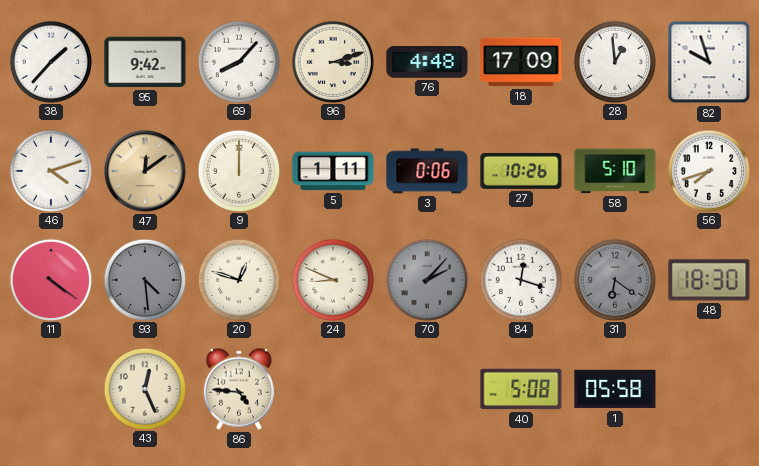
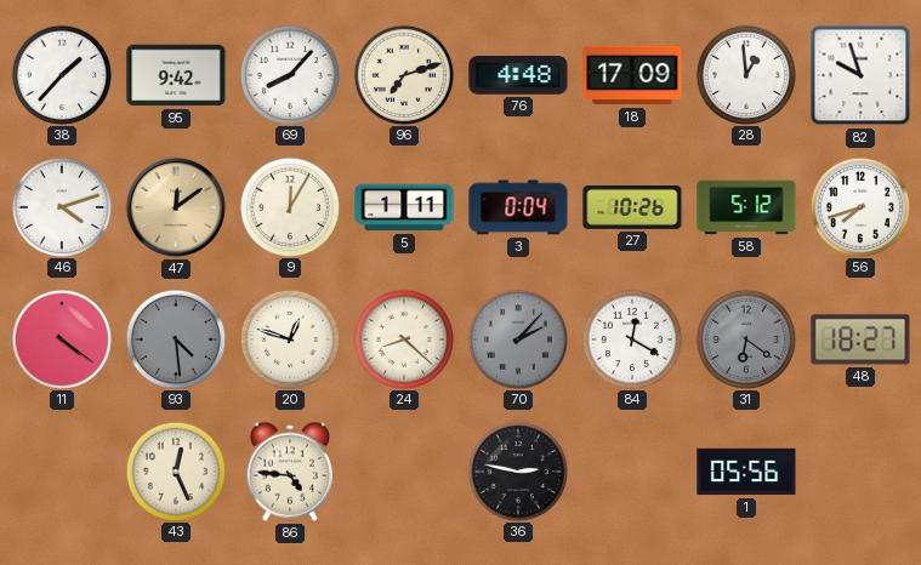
96: 3:12 -> 7:12 (403, 74)
9: 12:00 -> 12:05 (289, 206)
3: 0:06 -> 0:04 (518, 207)
58: 5:10 -> 5:12 (746, 207)
24: 8:49 -> 8:22 (403, 338)
84: 12:18 -> 12:20 (631, 338)
48: 18:30 -> 18:27 (860, 339)
36: none -> 2:47 (517, 470)
40: 5:08 -> none (521, 389)
1: 05:58 -> 05:56 (746, 472)
